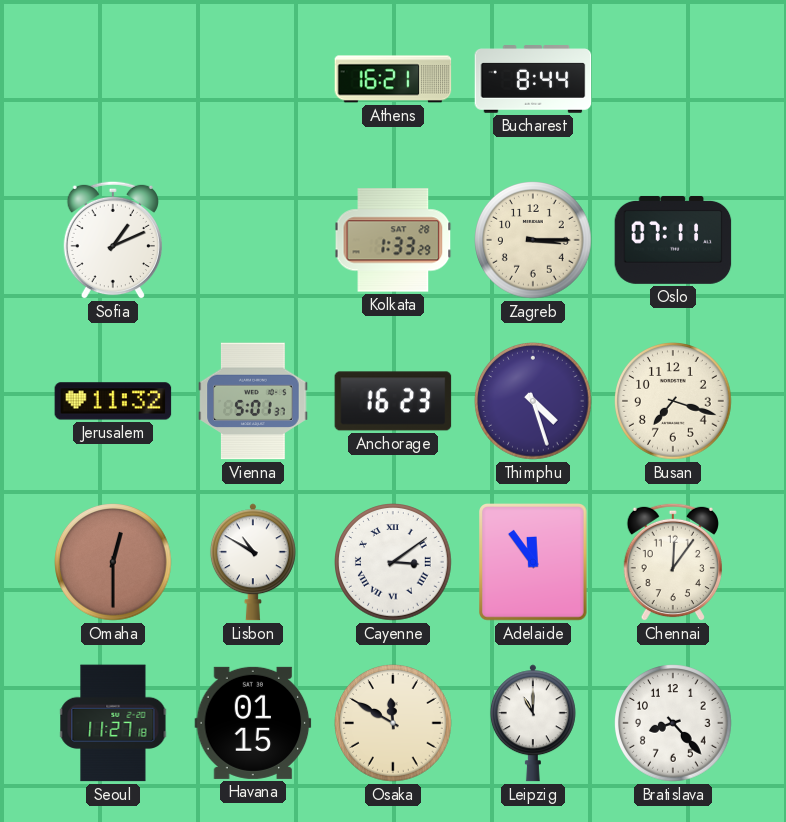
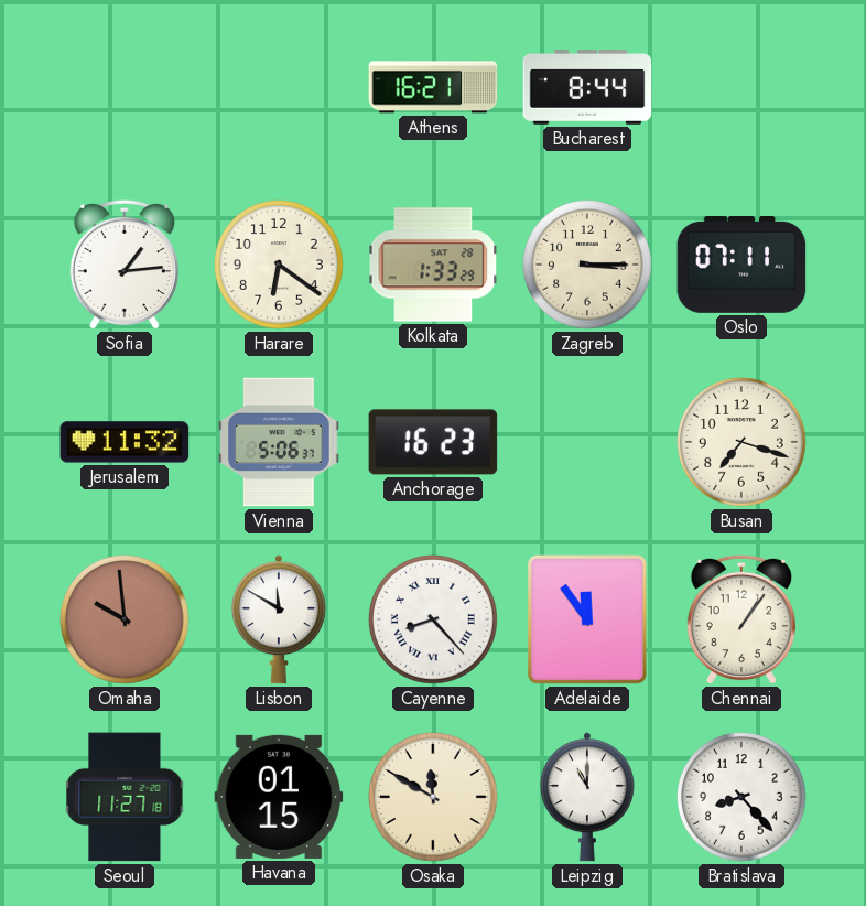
Sofia: 1:11 -> 1:14 (125, 265)
Harare: none -> 6:21 (280, 266)
Vienna: 5:01 -> 5:06 (279, 442)
Thimphu: 4:27 -> none (534, 402)
Omaha: 12:30 -> 9:59 (126, 621)
Lisbon: 10:50 -> 11:50 (279, 619)
Cayenne: 3:09 -> 8:23 (434, 621)
Chennai: 12:06 -> 1:06 (741, 619)
